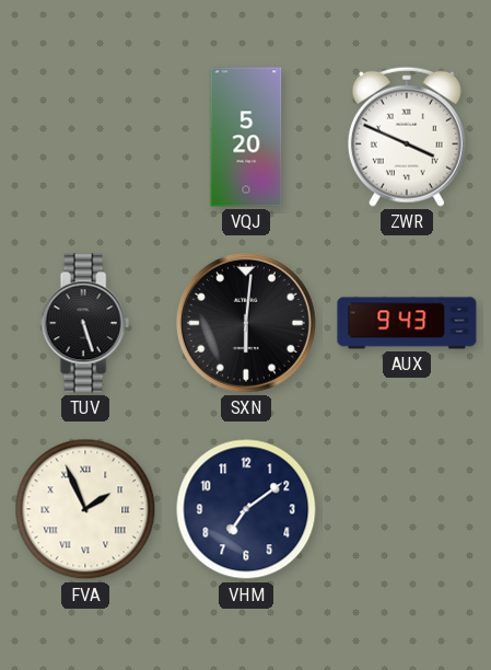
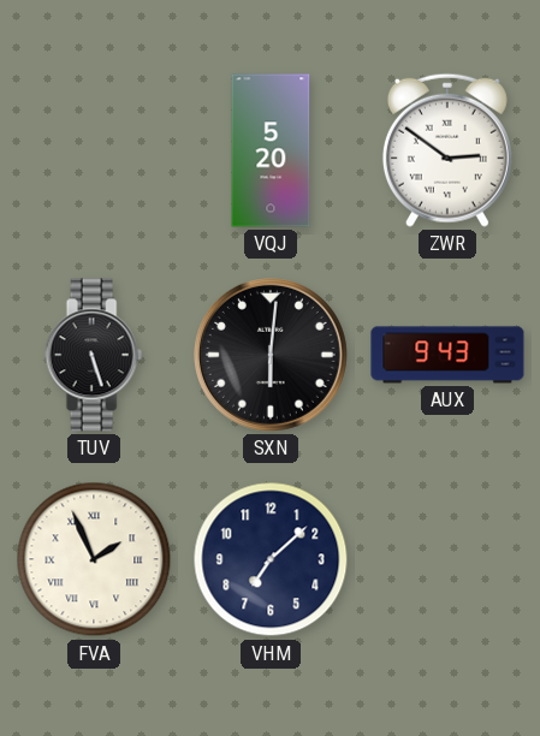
ZWR: 3:49 -> 2:51 (447, 150)
VHM: 7:09 -> 7:08 (271, 559)
